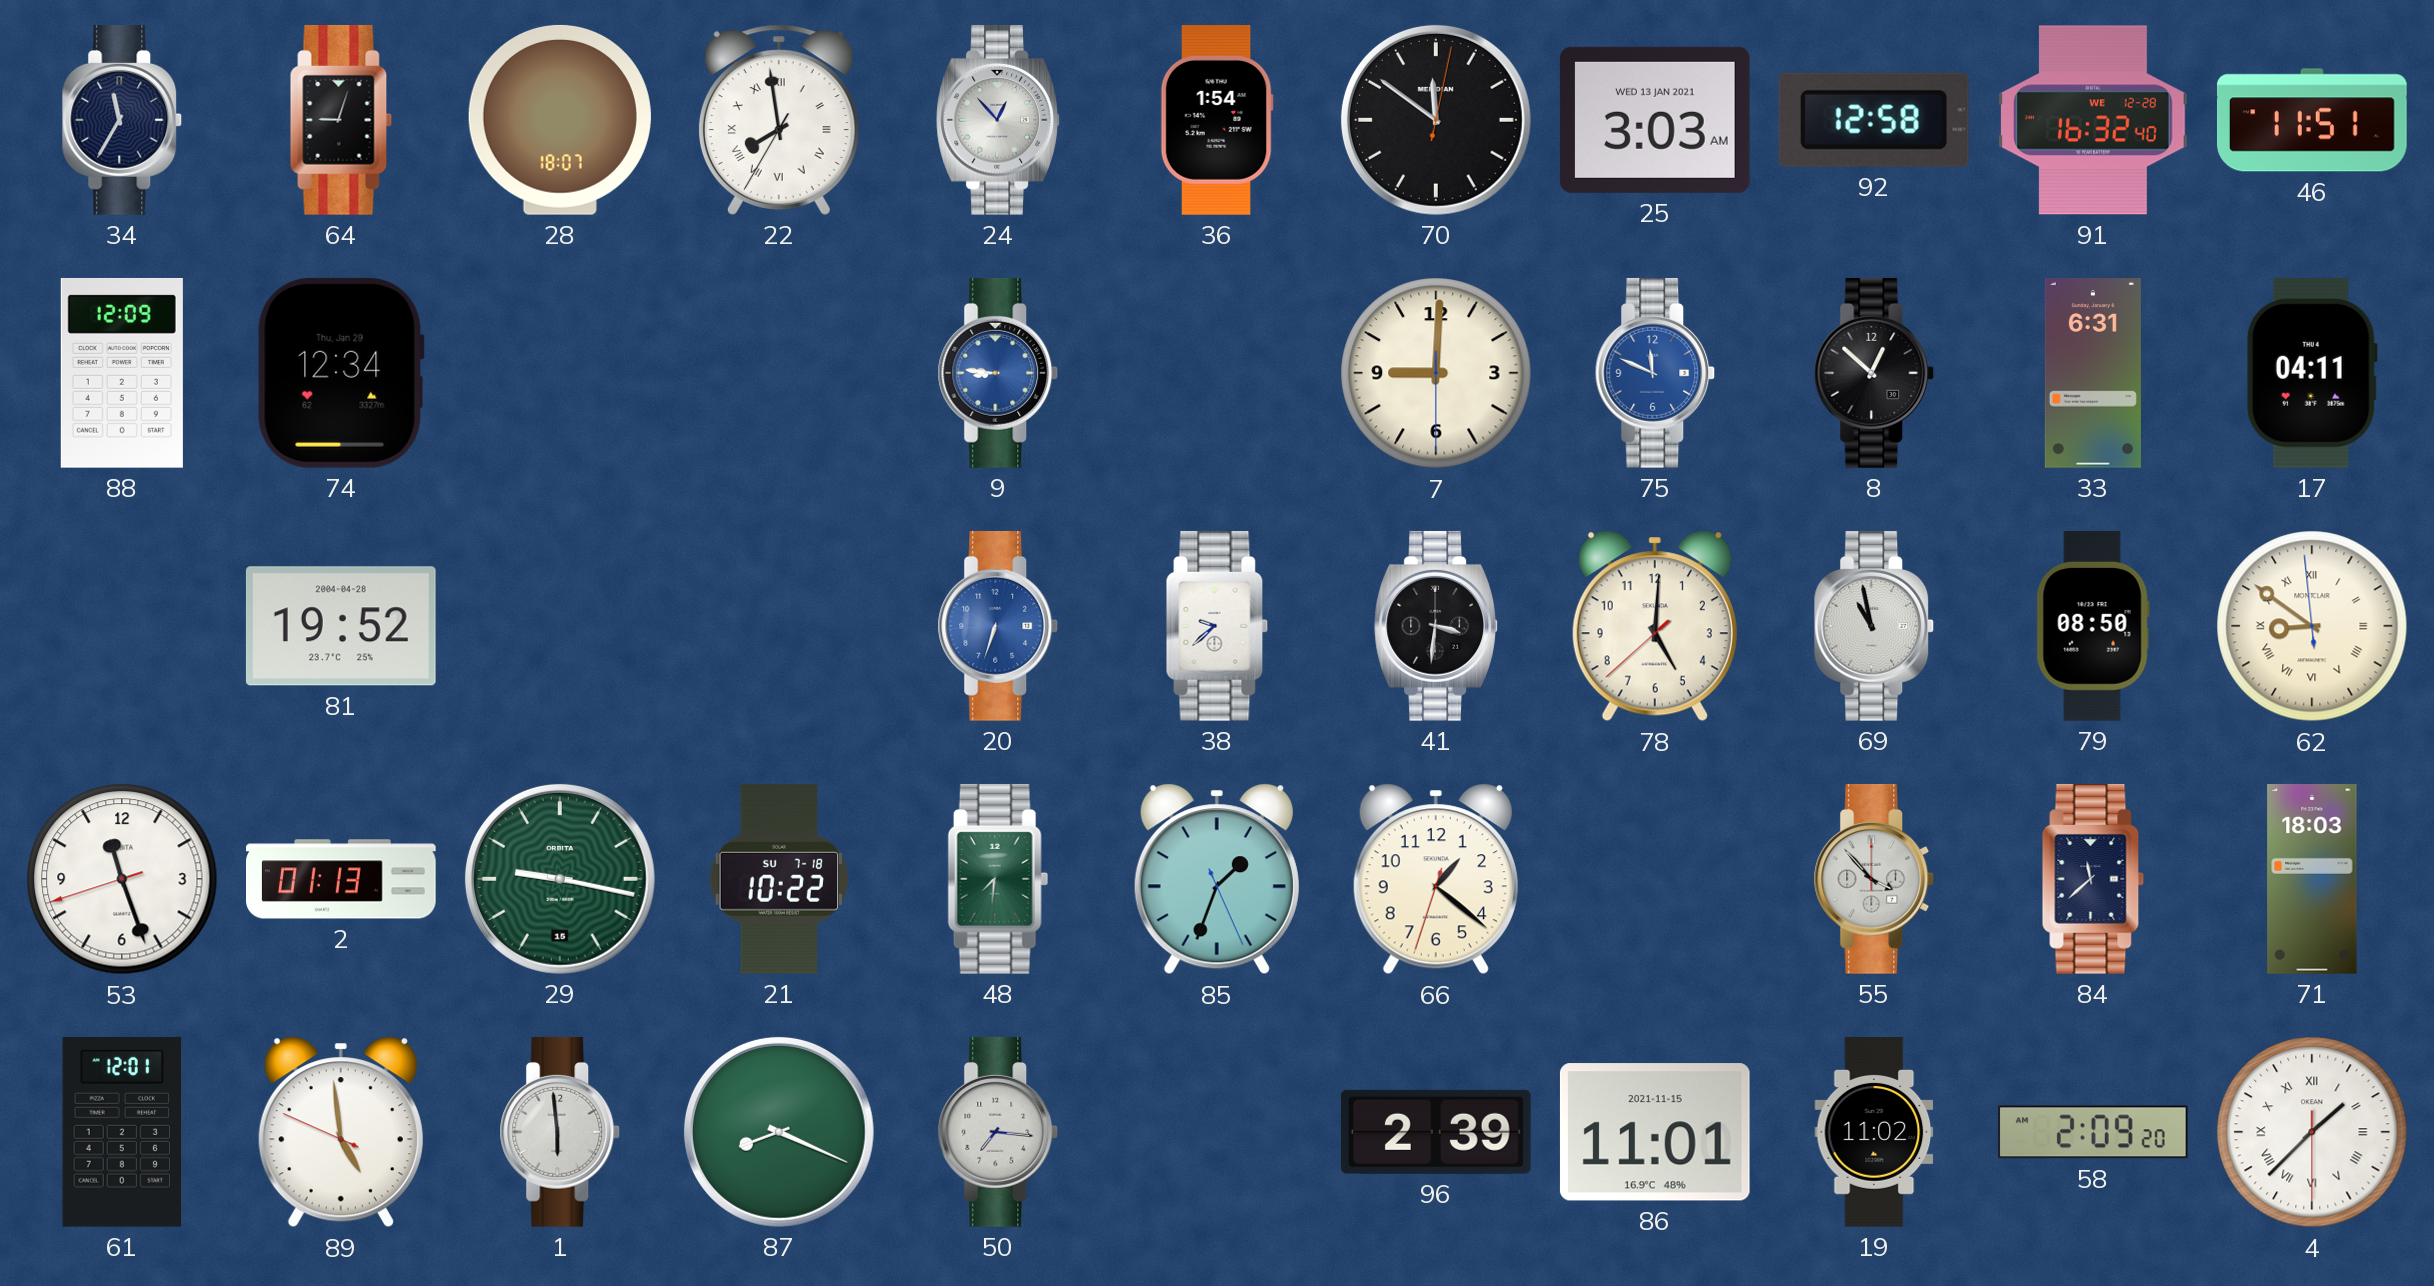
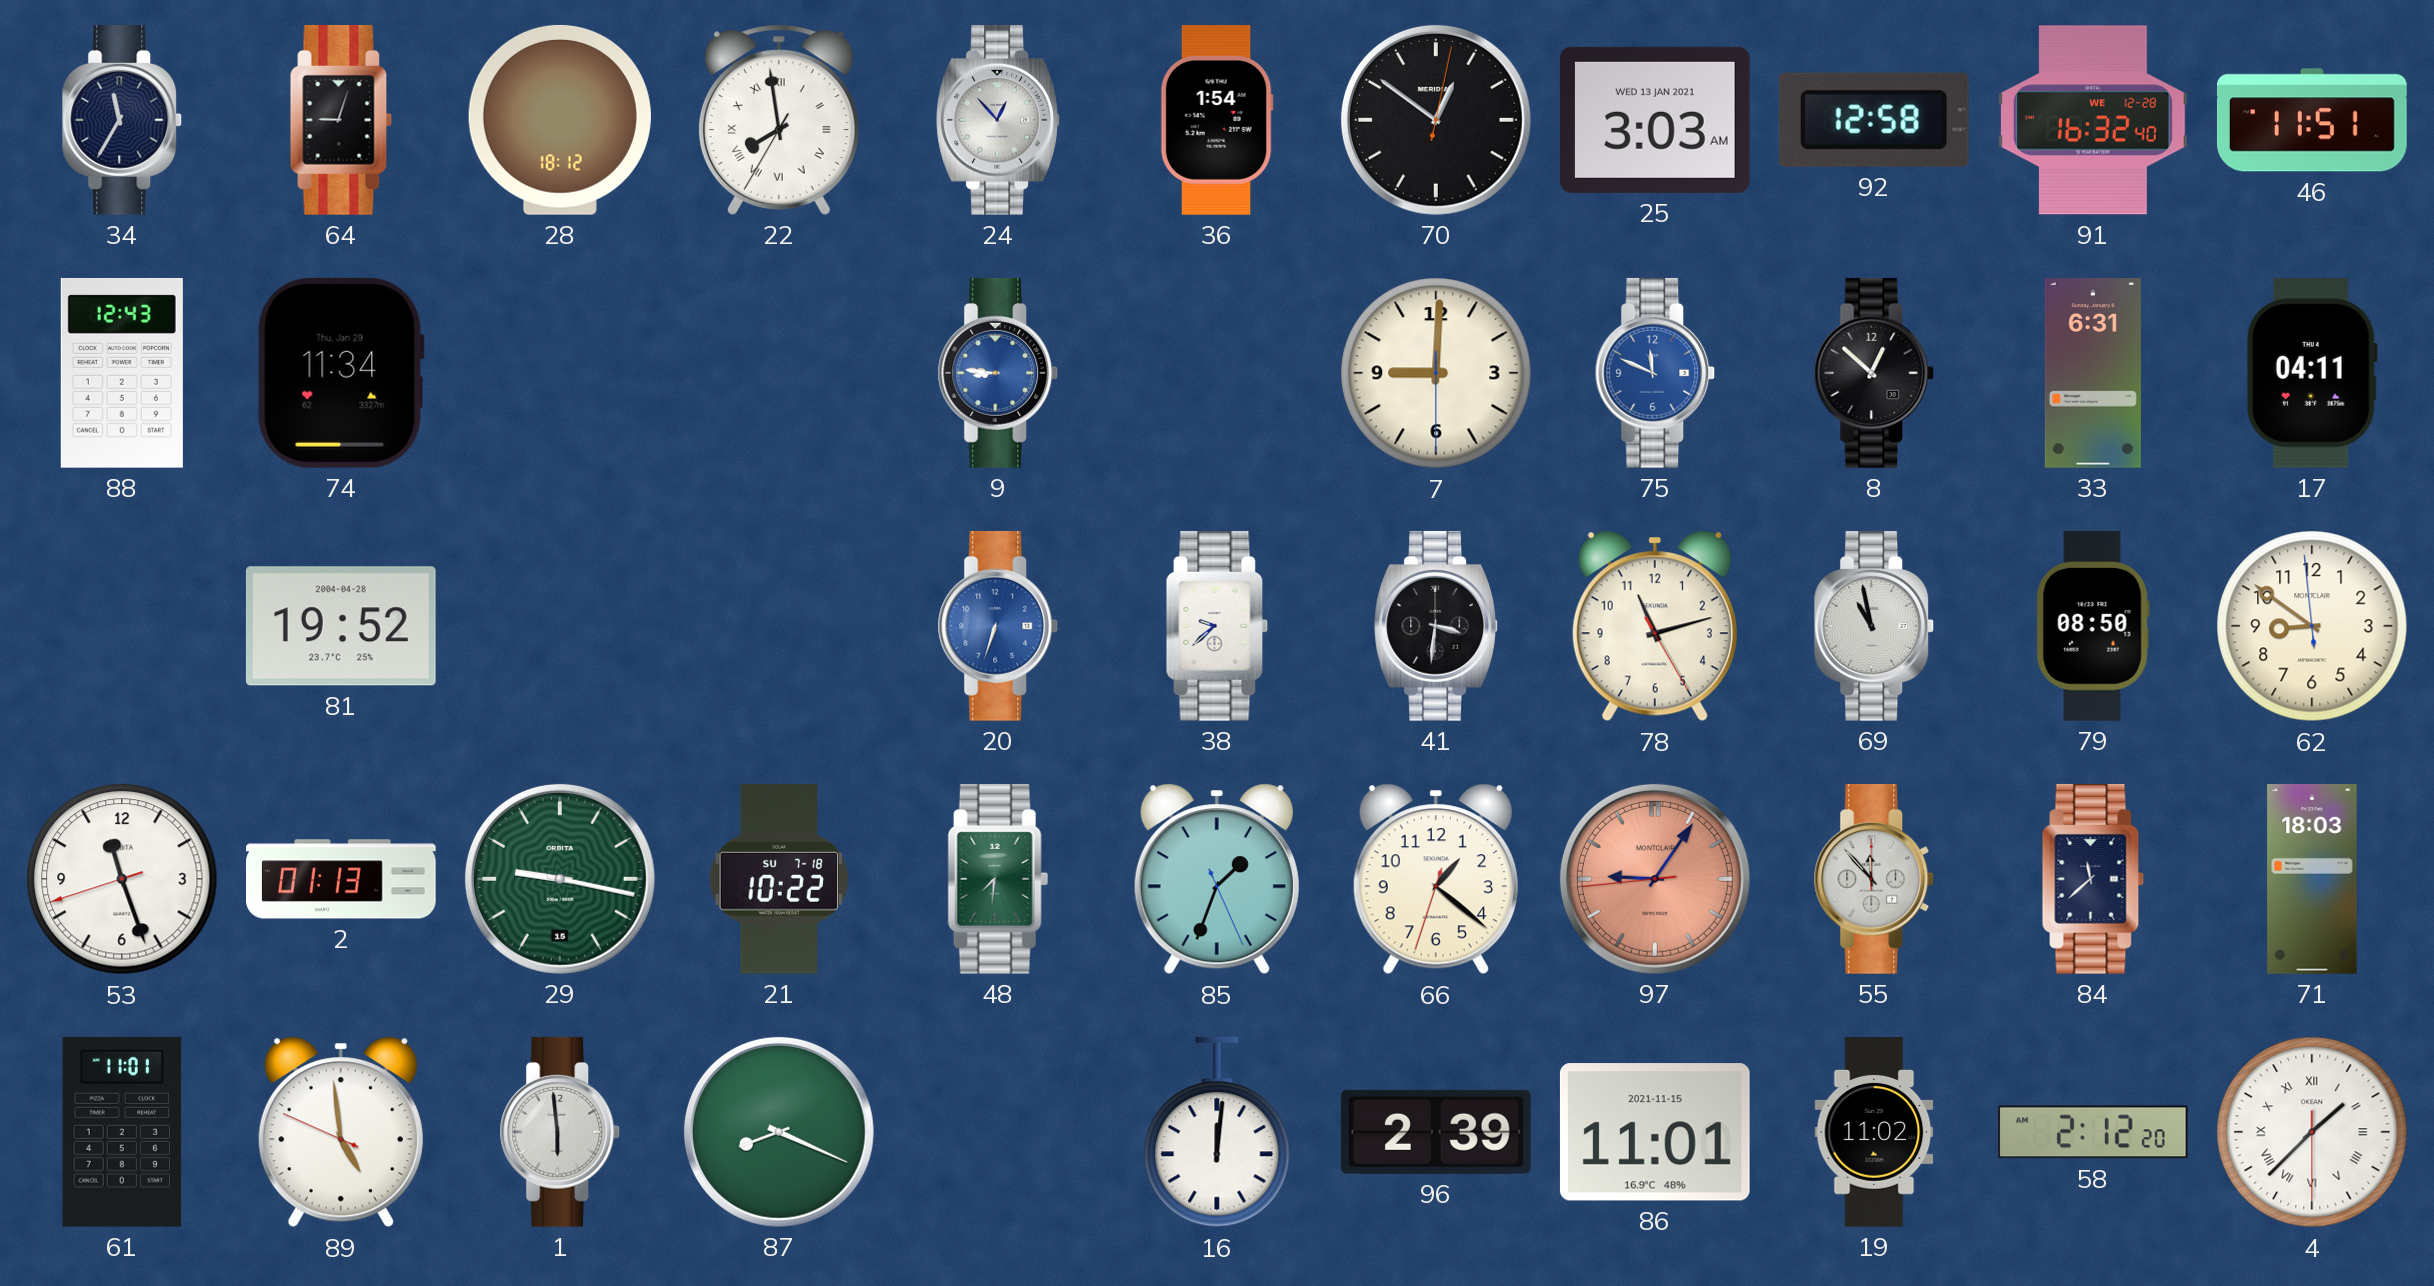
28: 18:07 -> 18:12 (560, 120)
70: 11:51 -> 12:51 (1436, 120)
88: 12:09 -> 12:43 (122, 373)
74: 12:34 -> 11:34 (341, 373)
78: 5:00 -> 11:12 (1655, 626)
62 numerals: Roman -> Arabic (2312, 626)
97: none -> 9:05 (1655, 879)
55: 3:53 -> 11:53 (1874, 879)
61: 12:01 -> 11:01 (122, 1132)
50: 7:16 -> none (998, 1132)
16: none -> 12:01 (1217, 1132)
58: 2:09 -> 2:12 (2094, 1132)
